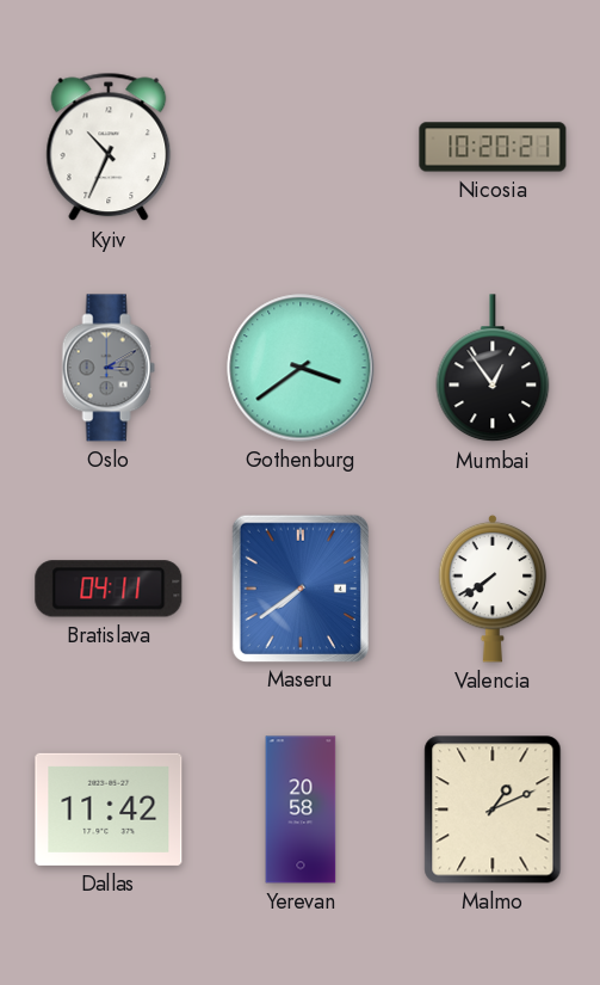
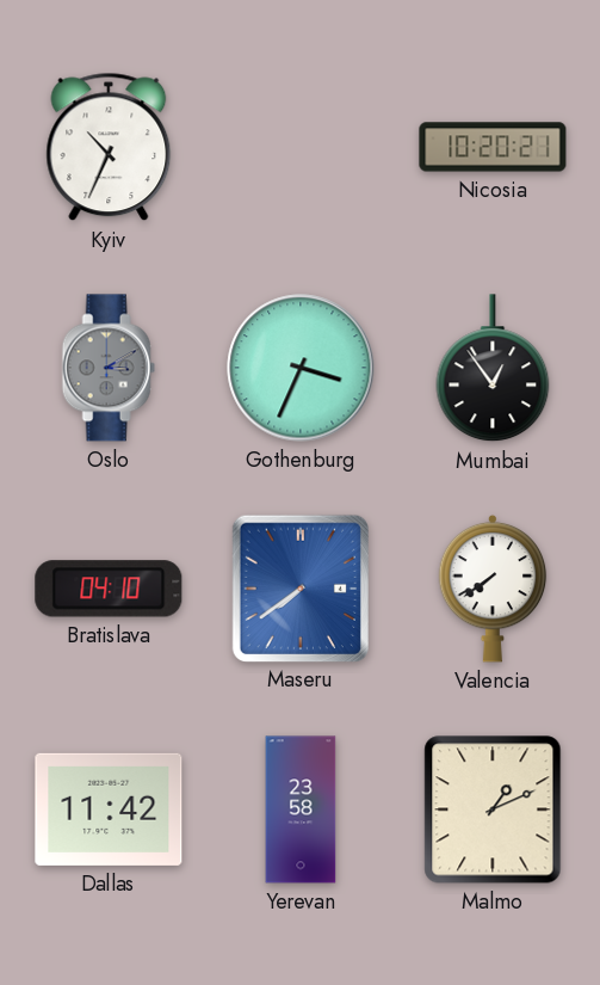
Gothenburg: 3:39 -> 3:34 (301, 368)
Bratislava: 04:11 -> 04:10 (109, 589)
Yerevan: 20:58 -> 23:58 (301, 809)
